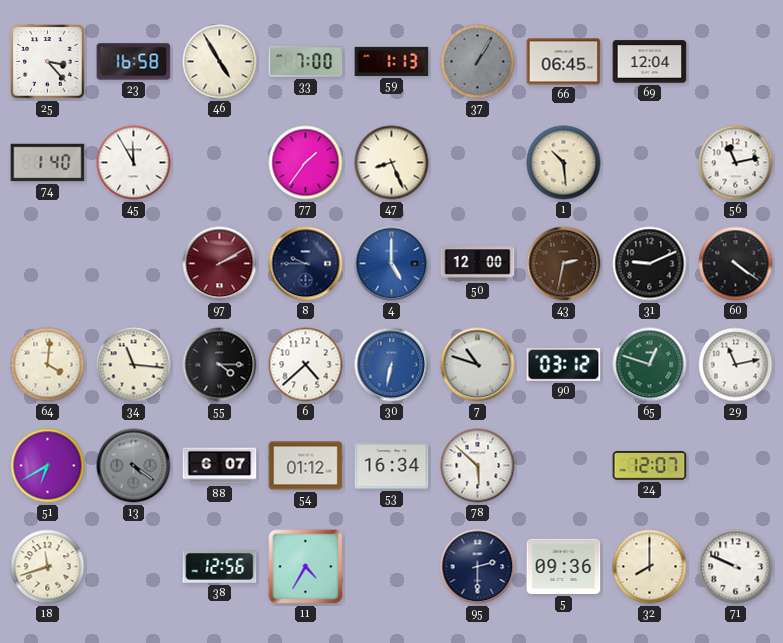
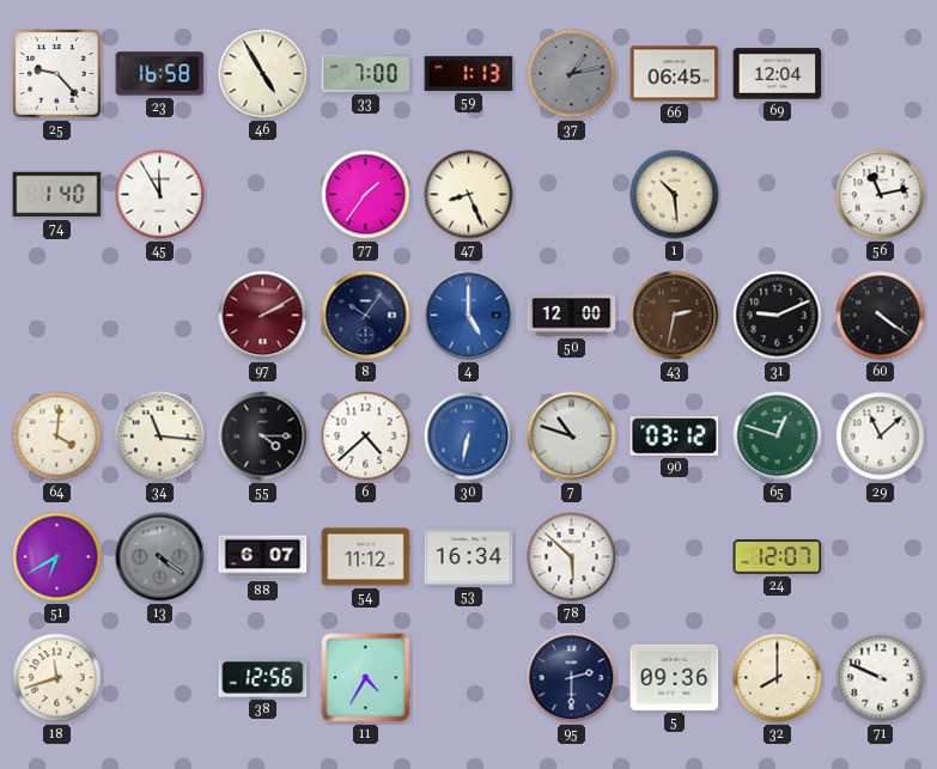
25: 3:23 -> 9:23 (57, 74)
37: 1:05 -> 1:13 (572, 74)
8: 9:45 -> 10:06 (366, 316)
29: 11:13 -> 11:08 (881, 437)
54: 01:12 -> 11:12 (366, 557)
